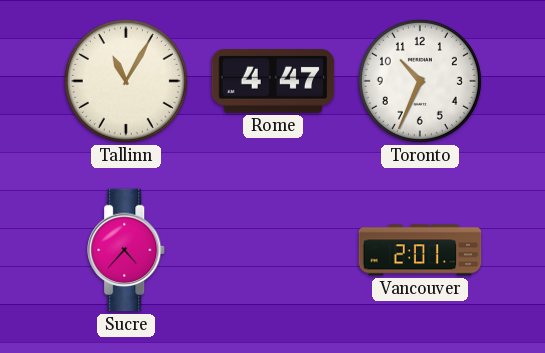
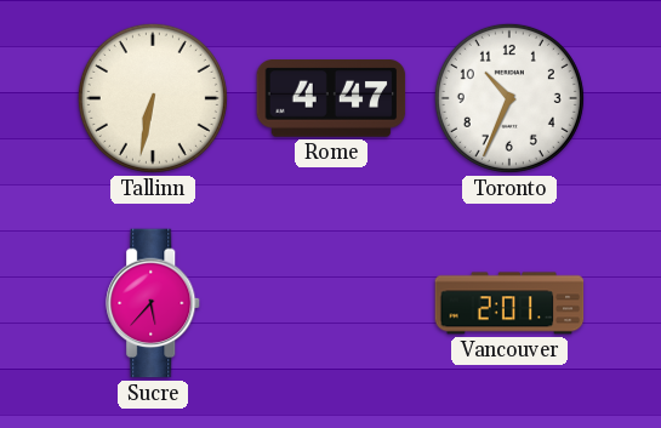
Tallinn: 11:05 -> 6:32 (153, 98)
Sucre: 4:37 -> 5:37 (154, 303)
